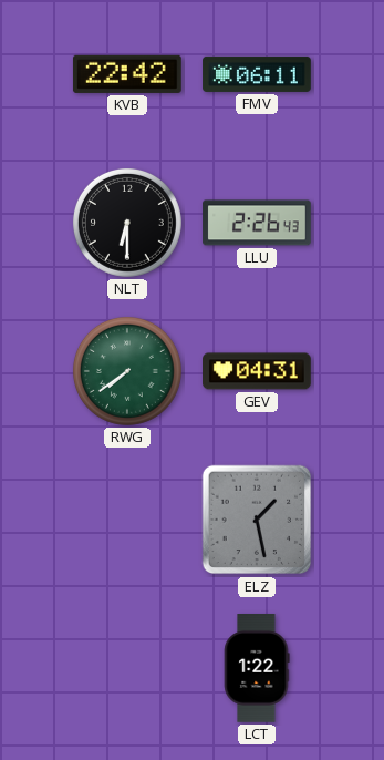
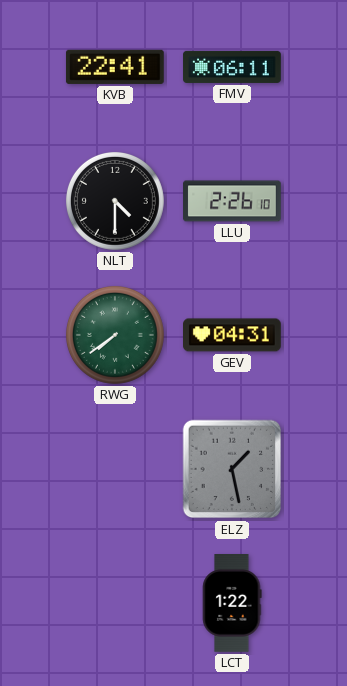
KVB: 22:42 -> 22:41 (115, 67)
NLT: 6:30 -> 4:30 (115, 201)
LLU: 2:26:43 -> 2:26:10 (232, 201)
